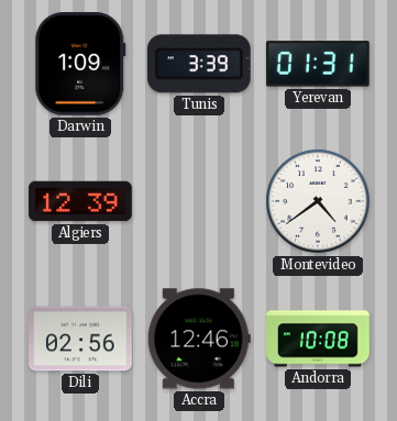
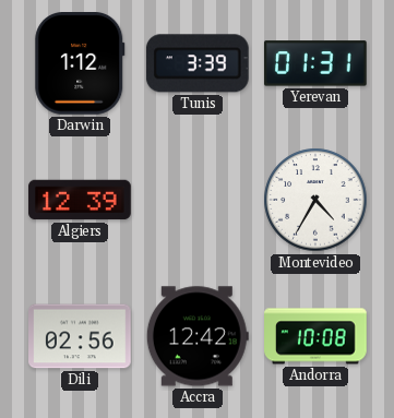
Darwin: 1:09 -> 1:12 (80, 64)
Montevideo: 4:39 -> 4:35 (315, 200)
Accra: 12:46 -> 12:42 (198, 336)
